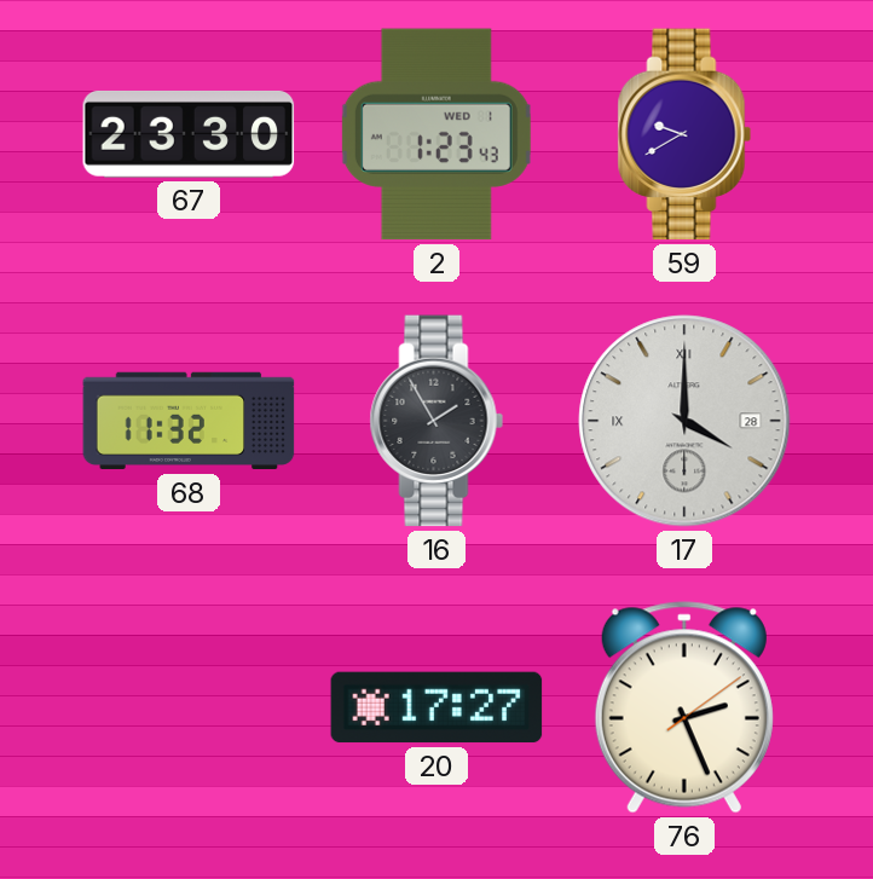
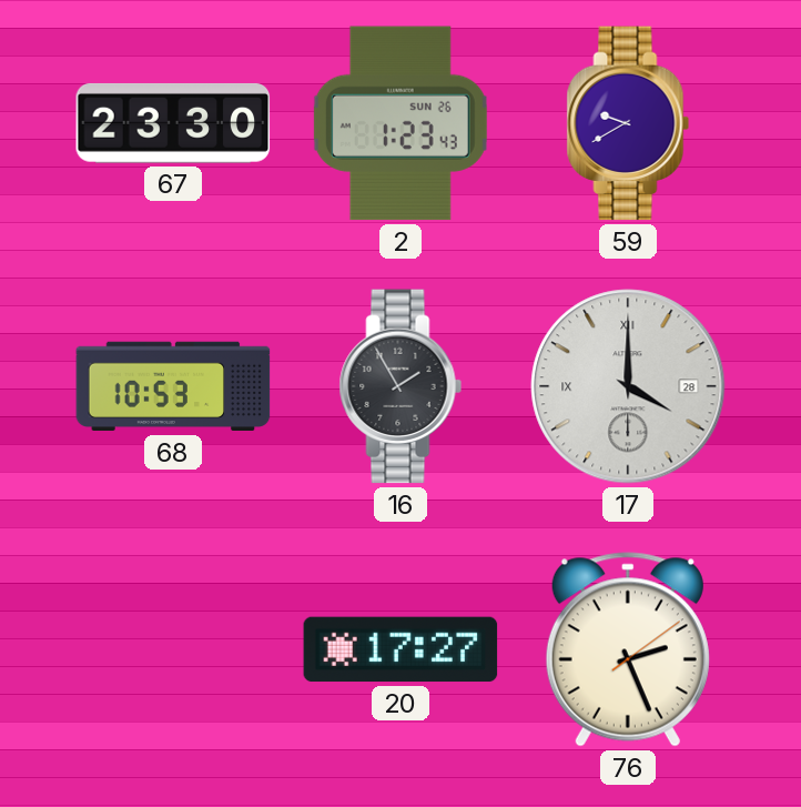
2 date: WED 1 -> SUN 26 (400, 123)
68: 11:32 -> 10:53 (173, 386)
